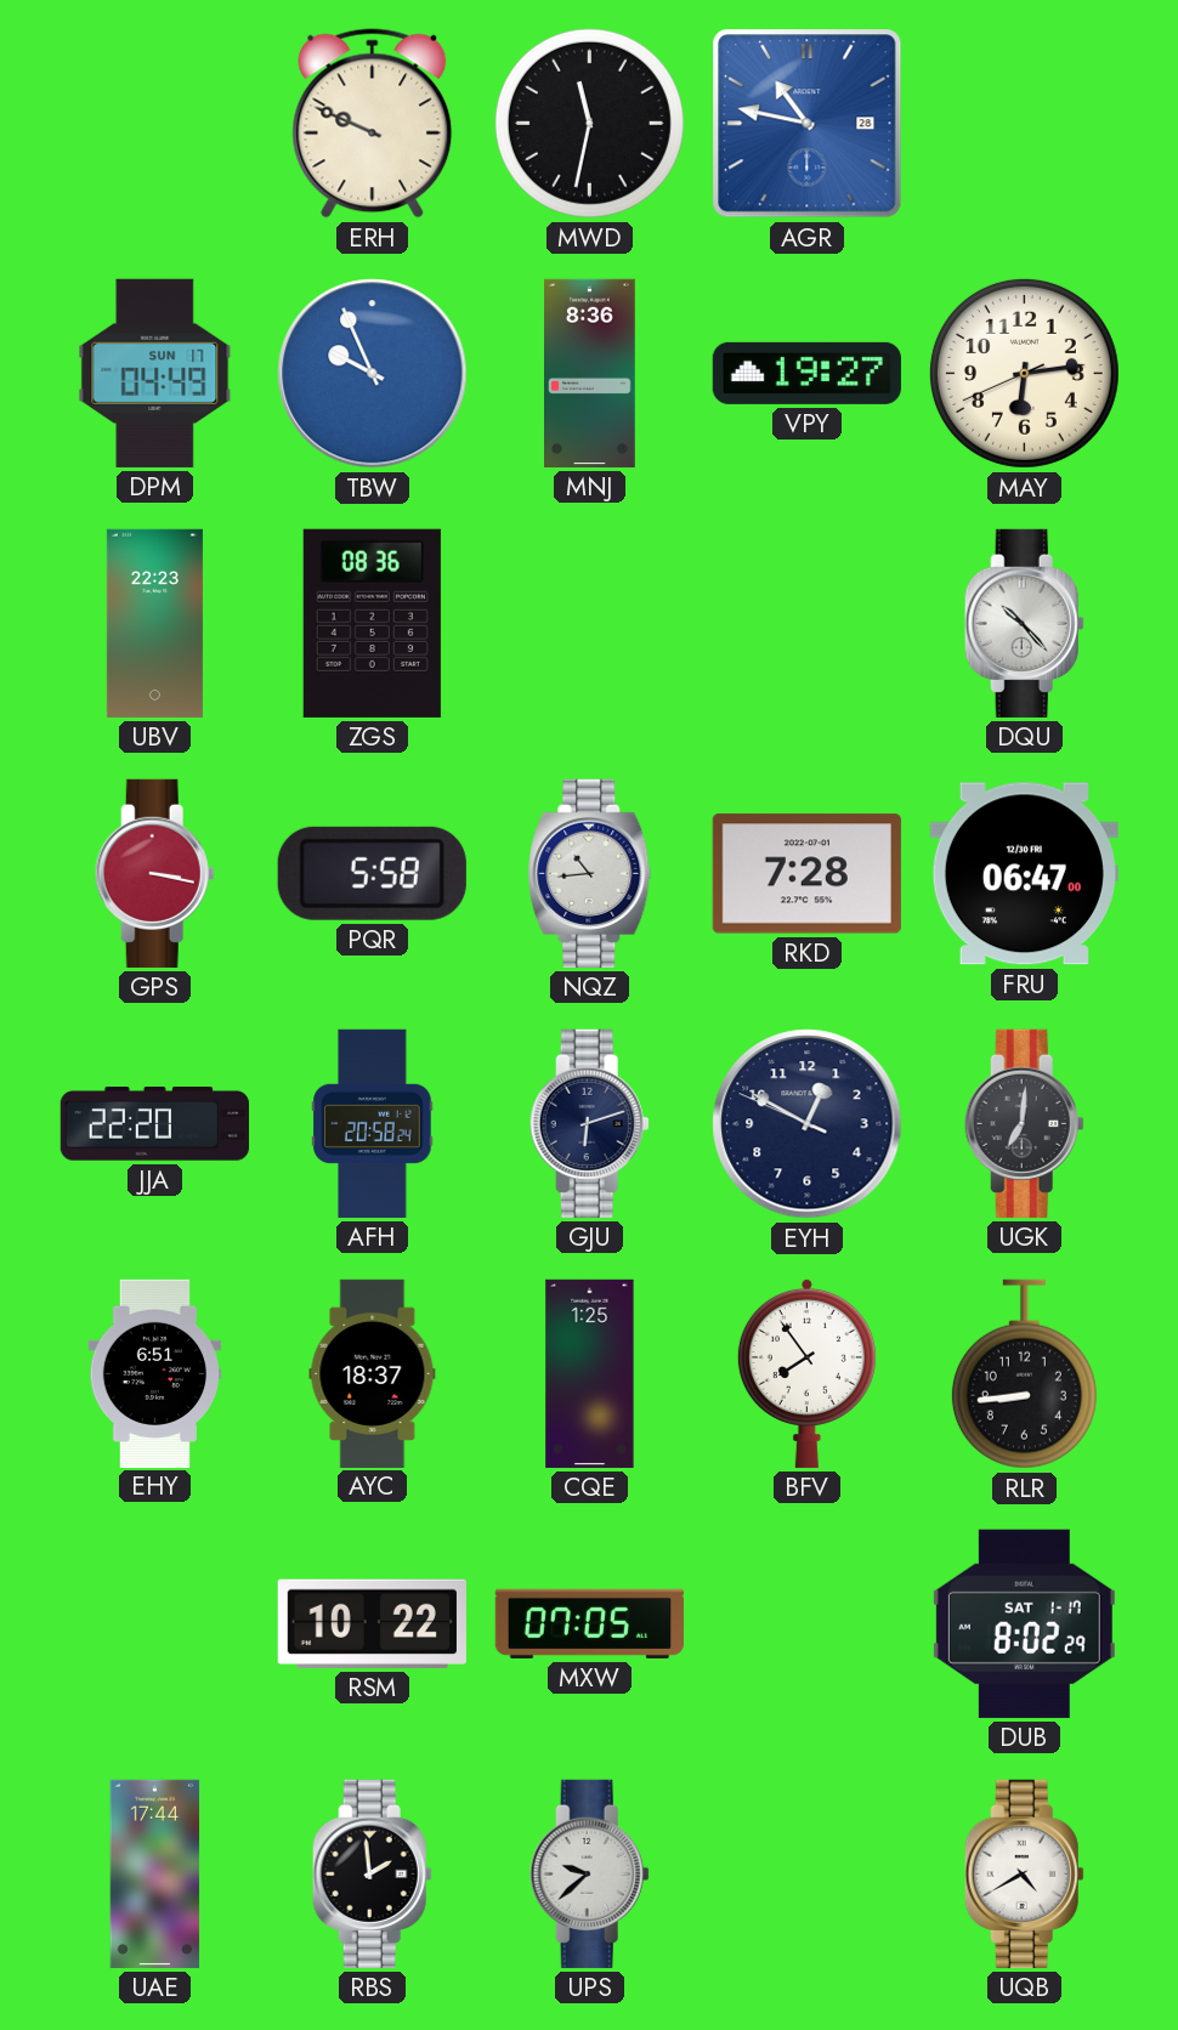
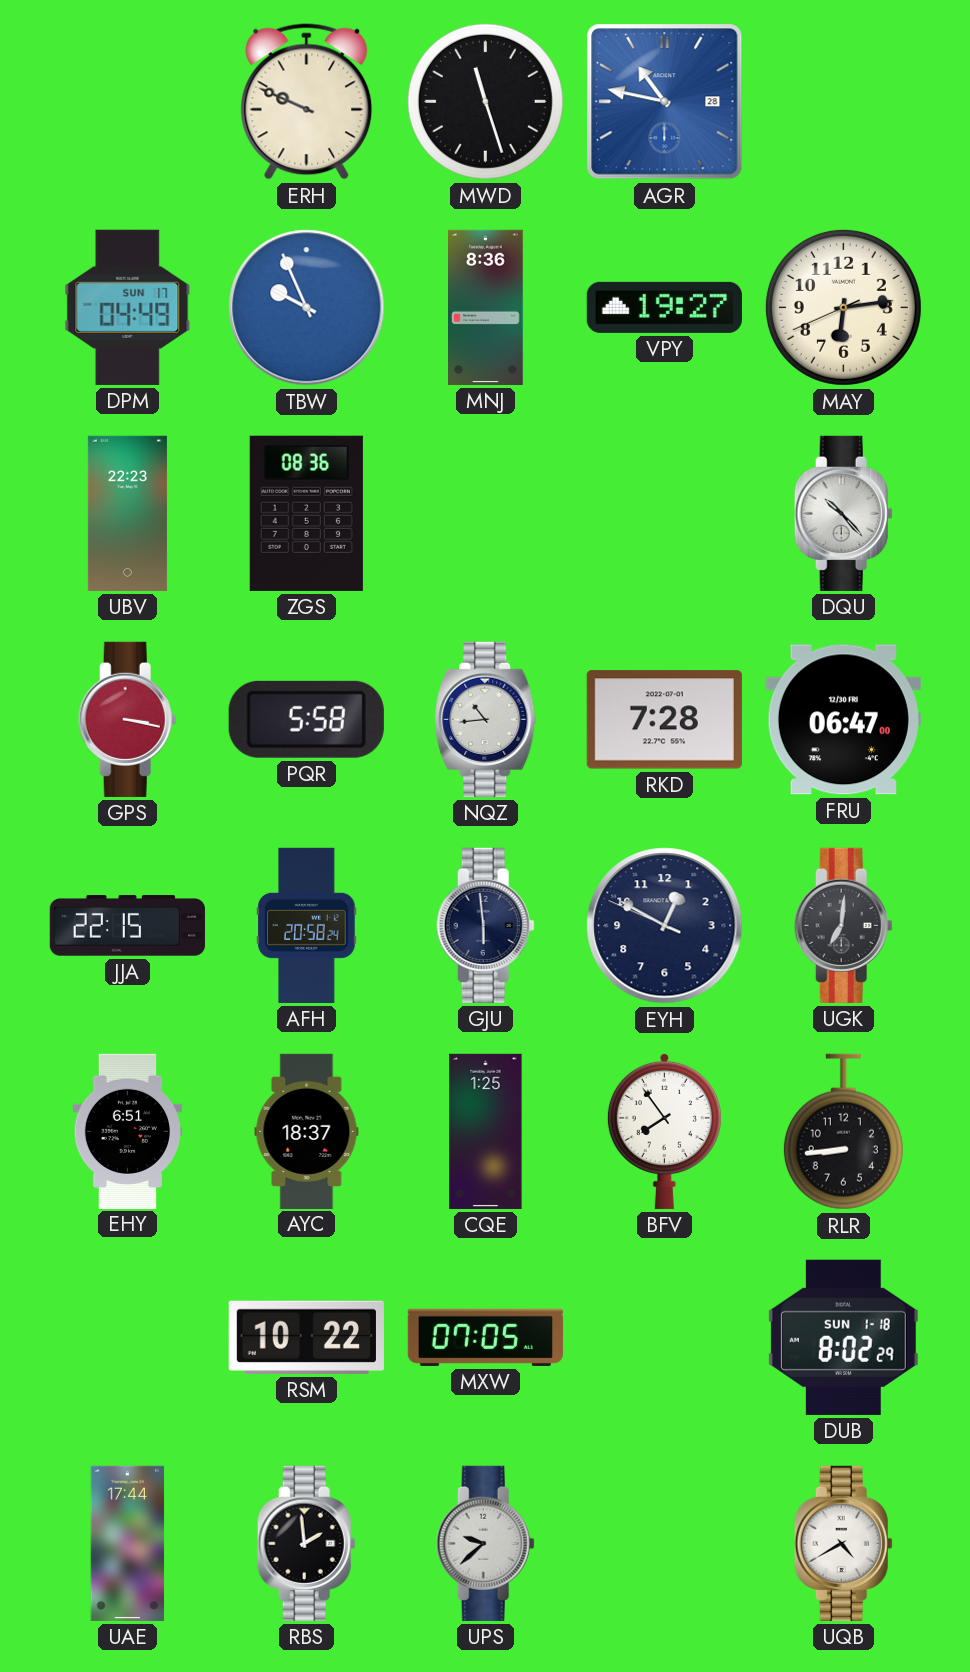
MWD: 11:32 -> 11:27 (485, 101)
JJA: 22:20 -> 22:15 (127, 926)
GJU: 6:12 -> 5:59 (485, 925)
DUB date: SAT 1-17 -> SUN 1-18 (843, 1337)
